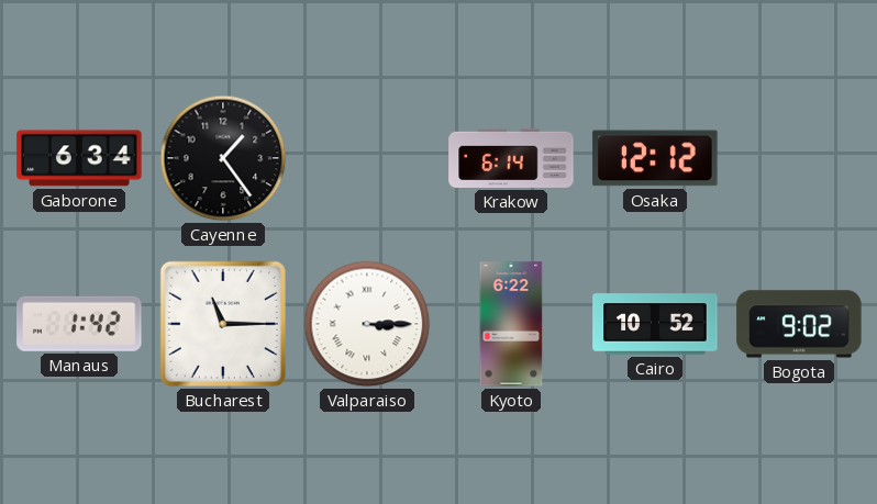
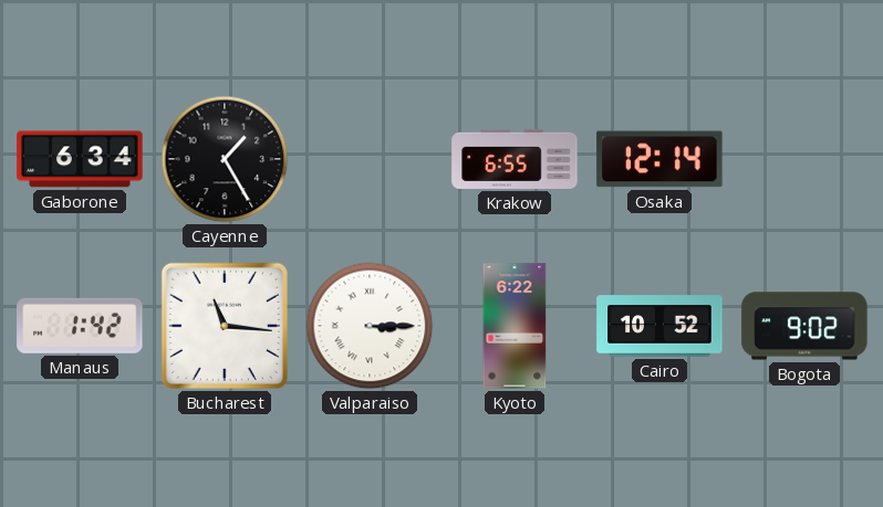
Cayenne: 1:24 -> 1:25 (225, 159)
Krakow: 6:14 -> 6:55 (515, 159)
Osaka: 12:12 -> 12:14 (659, 159)
Bucharest: 11:15 -> 11:16 (225, 326)
